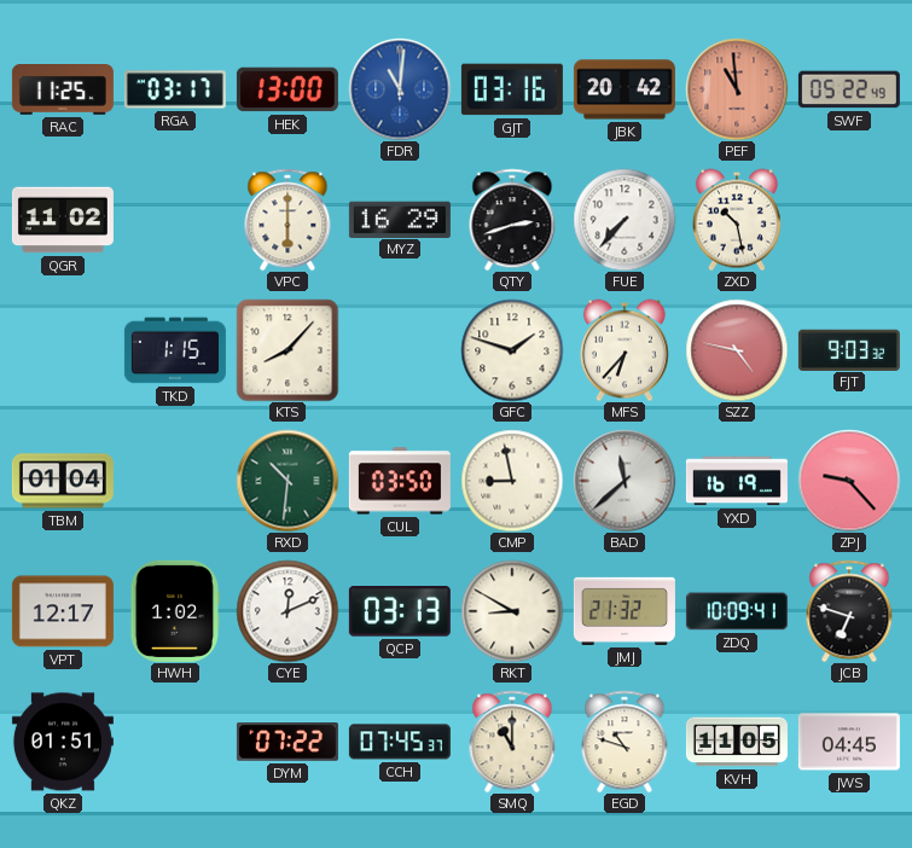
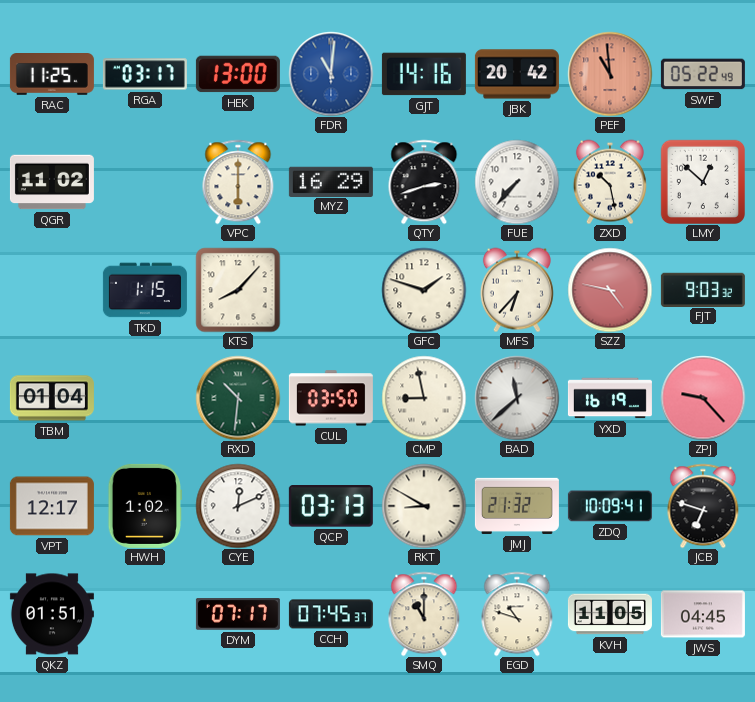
GJT: 03:16 -> 14:16 (424, 74)
LMY: none -> 12:52 (702, 181)
DYM: 07:22 -> 07:17 (238, 614)
